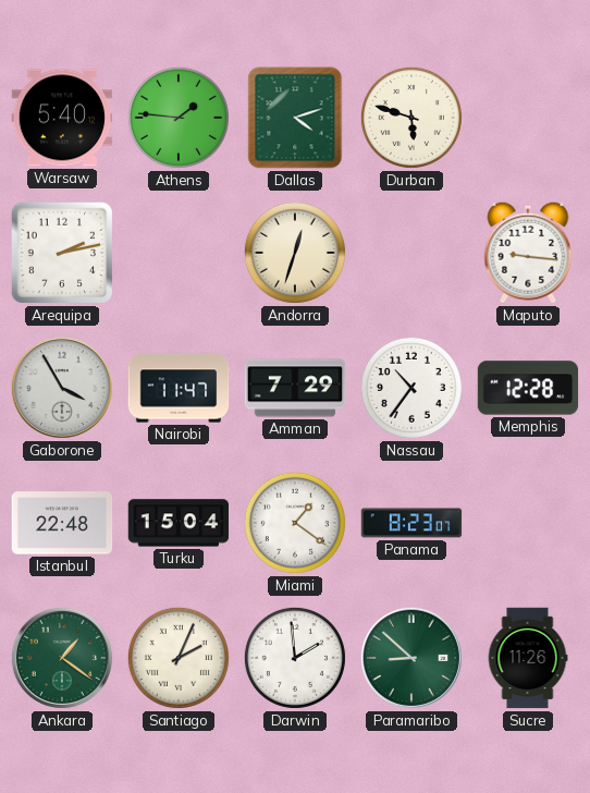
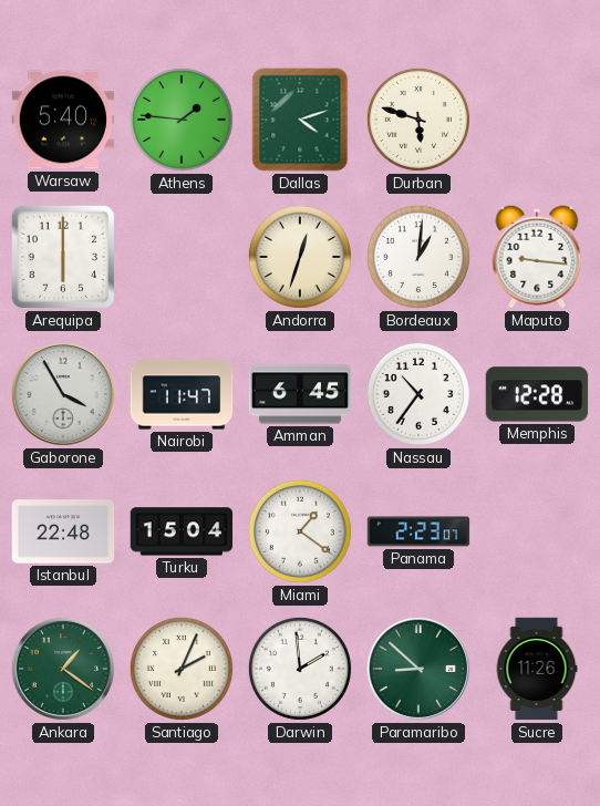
Arequipa: 2:13 -> 6:00 (63, 257)
Bordeaux: none -> 1:01 (418, 257)
Amman: 7:29 -> 6:45 (300, 394)
Panama: 8:23 -> 2:23 (418, 531)
